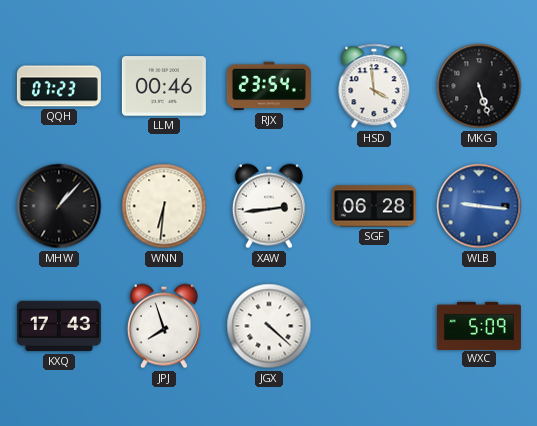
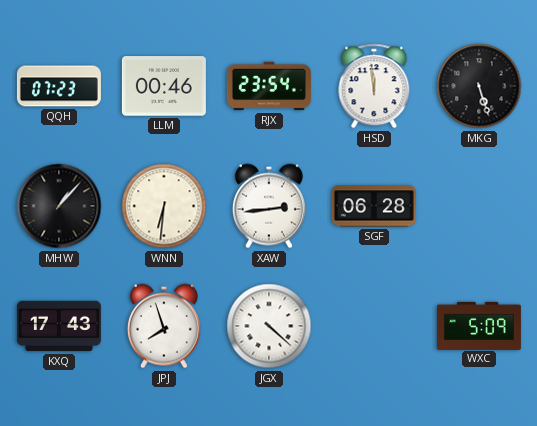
HSD: 3:59 -> 11:59 (374, 86)
WLB: 9:16 -> none (479, 206)
